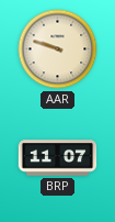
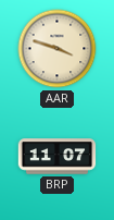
AAR: 9:48 -> 3:48 (58, 49)
